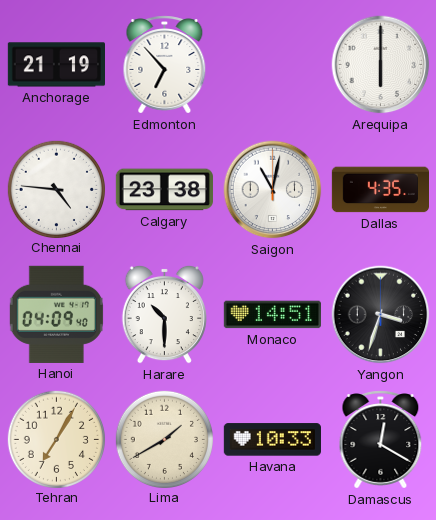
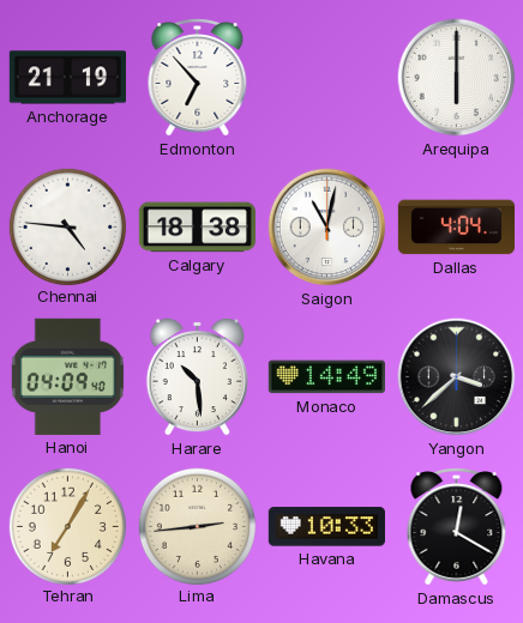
Calgary: 23:38 -> 18:38 (197, 228)
Dallas: 4:35 -> 4:04 (456, 228)
Harare: 10:30 -> 10:29 (197, 376)
Monaco: 14:51 -> 14:49 (326, 377)
Yangon: 3:33 -> 3:38 (457, 377)
Lima: 1:40 -> 2:44 (197, 526)
